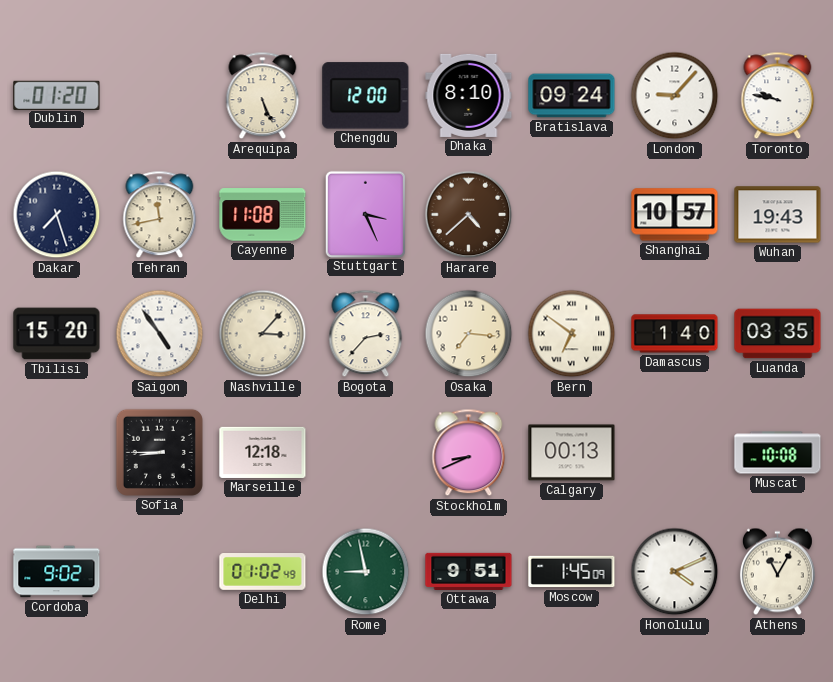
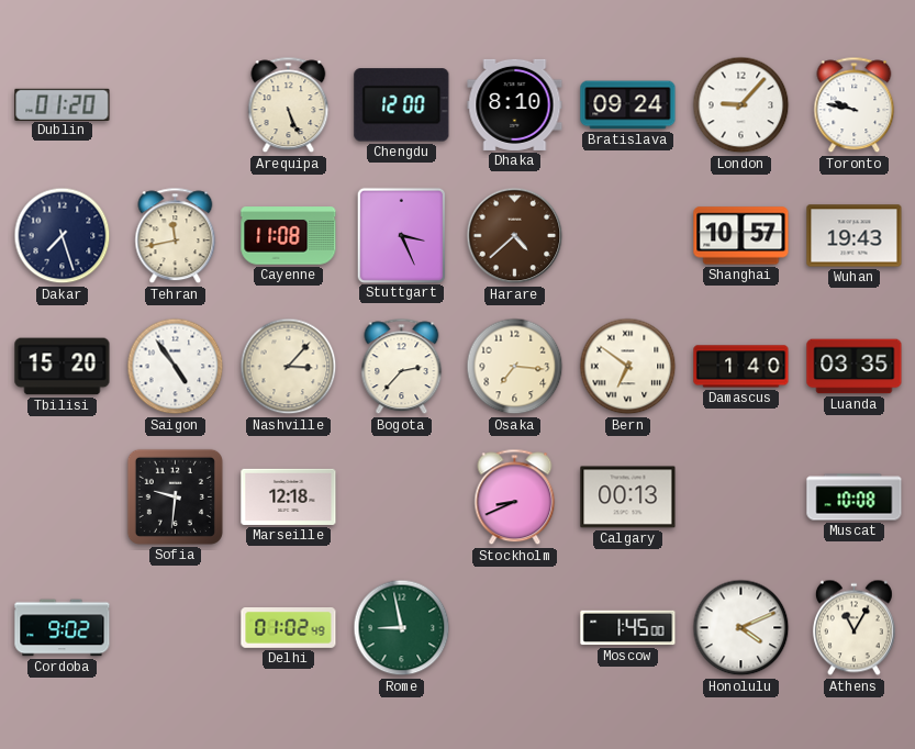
Sofia: 8:45 -> 9:31 (175, 496)
Ottawa: 9:51 -> none (469, 571)
Moscow: 1:45:09 -> 1:45:00 (628, 628)
